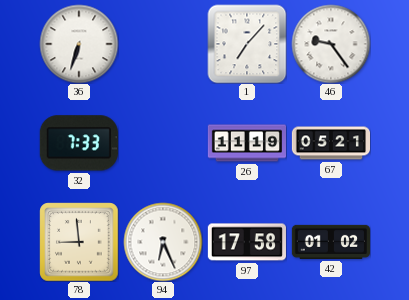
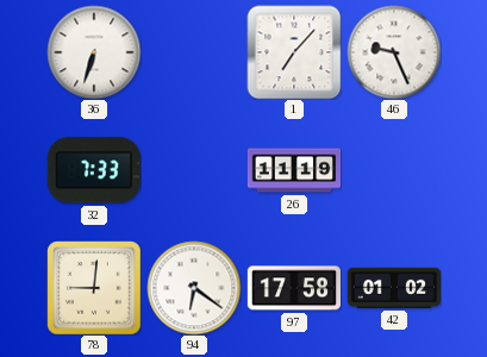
46: 9:24 -> 9:26 (394, 52)
67: 05:21 -> none (330, 143)
78: 8:59 -> 9:01 (94, 288)
94: 6:26 -> 6:21 (194, 288)
